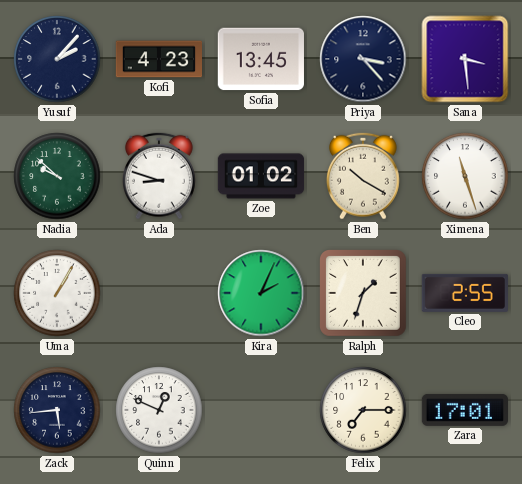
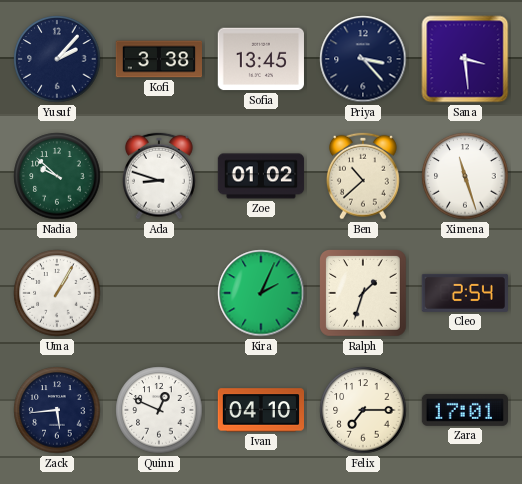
Kofi: 4:23 -> 3:38 (159, 59)
Ben: 10:20 -> 10:38 (363, 176)
Cleo: 2:55 -> 2:54 (465, 293)
Ivan: none -> 04:10 (261, 410)
